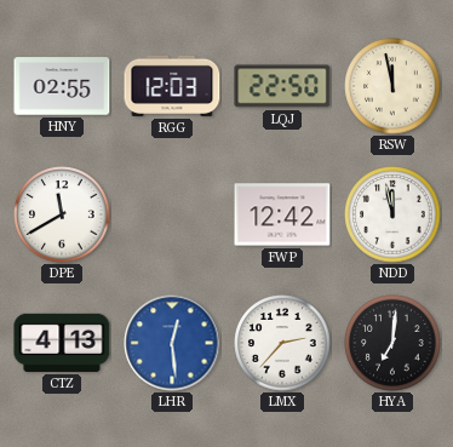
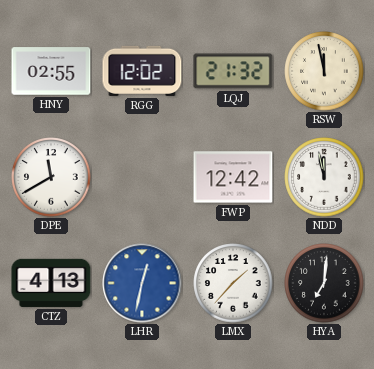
RGG: 12:03 -> 12:02 (142, 71)
LQJ: 22:50 -> 21:32 (233, 71)
LHR: 12:29 -> 12:32 (142, 283)
LMX: 2:37 -> 1:37 (233, 283)
